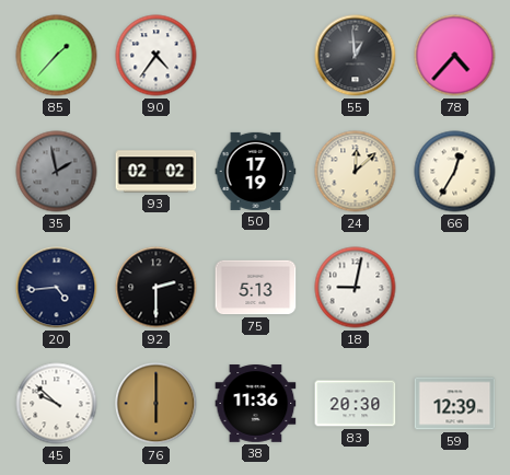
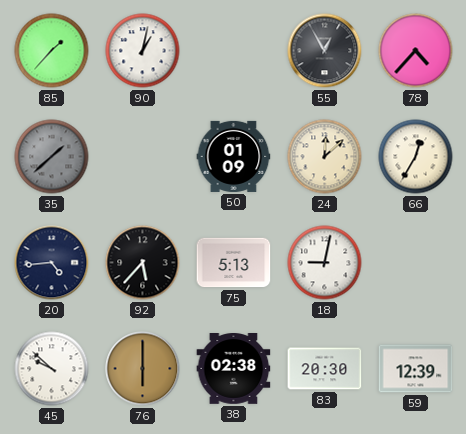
90: 4:36 -> 1:02 (143, 51)
55: 12:59 -> 12:55 (325, 51)
35: 1:58 -> 1:38 (52, 157)
93: 02:02 -> none (157, 172)
50: 17:19 -> 01:09 (234, 156)
92: 2:30 -> 5:37 (143, 263)
38: 11:36 -> 02:38 (234, 369)
